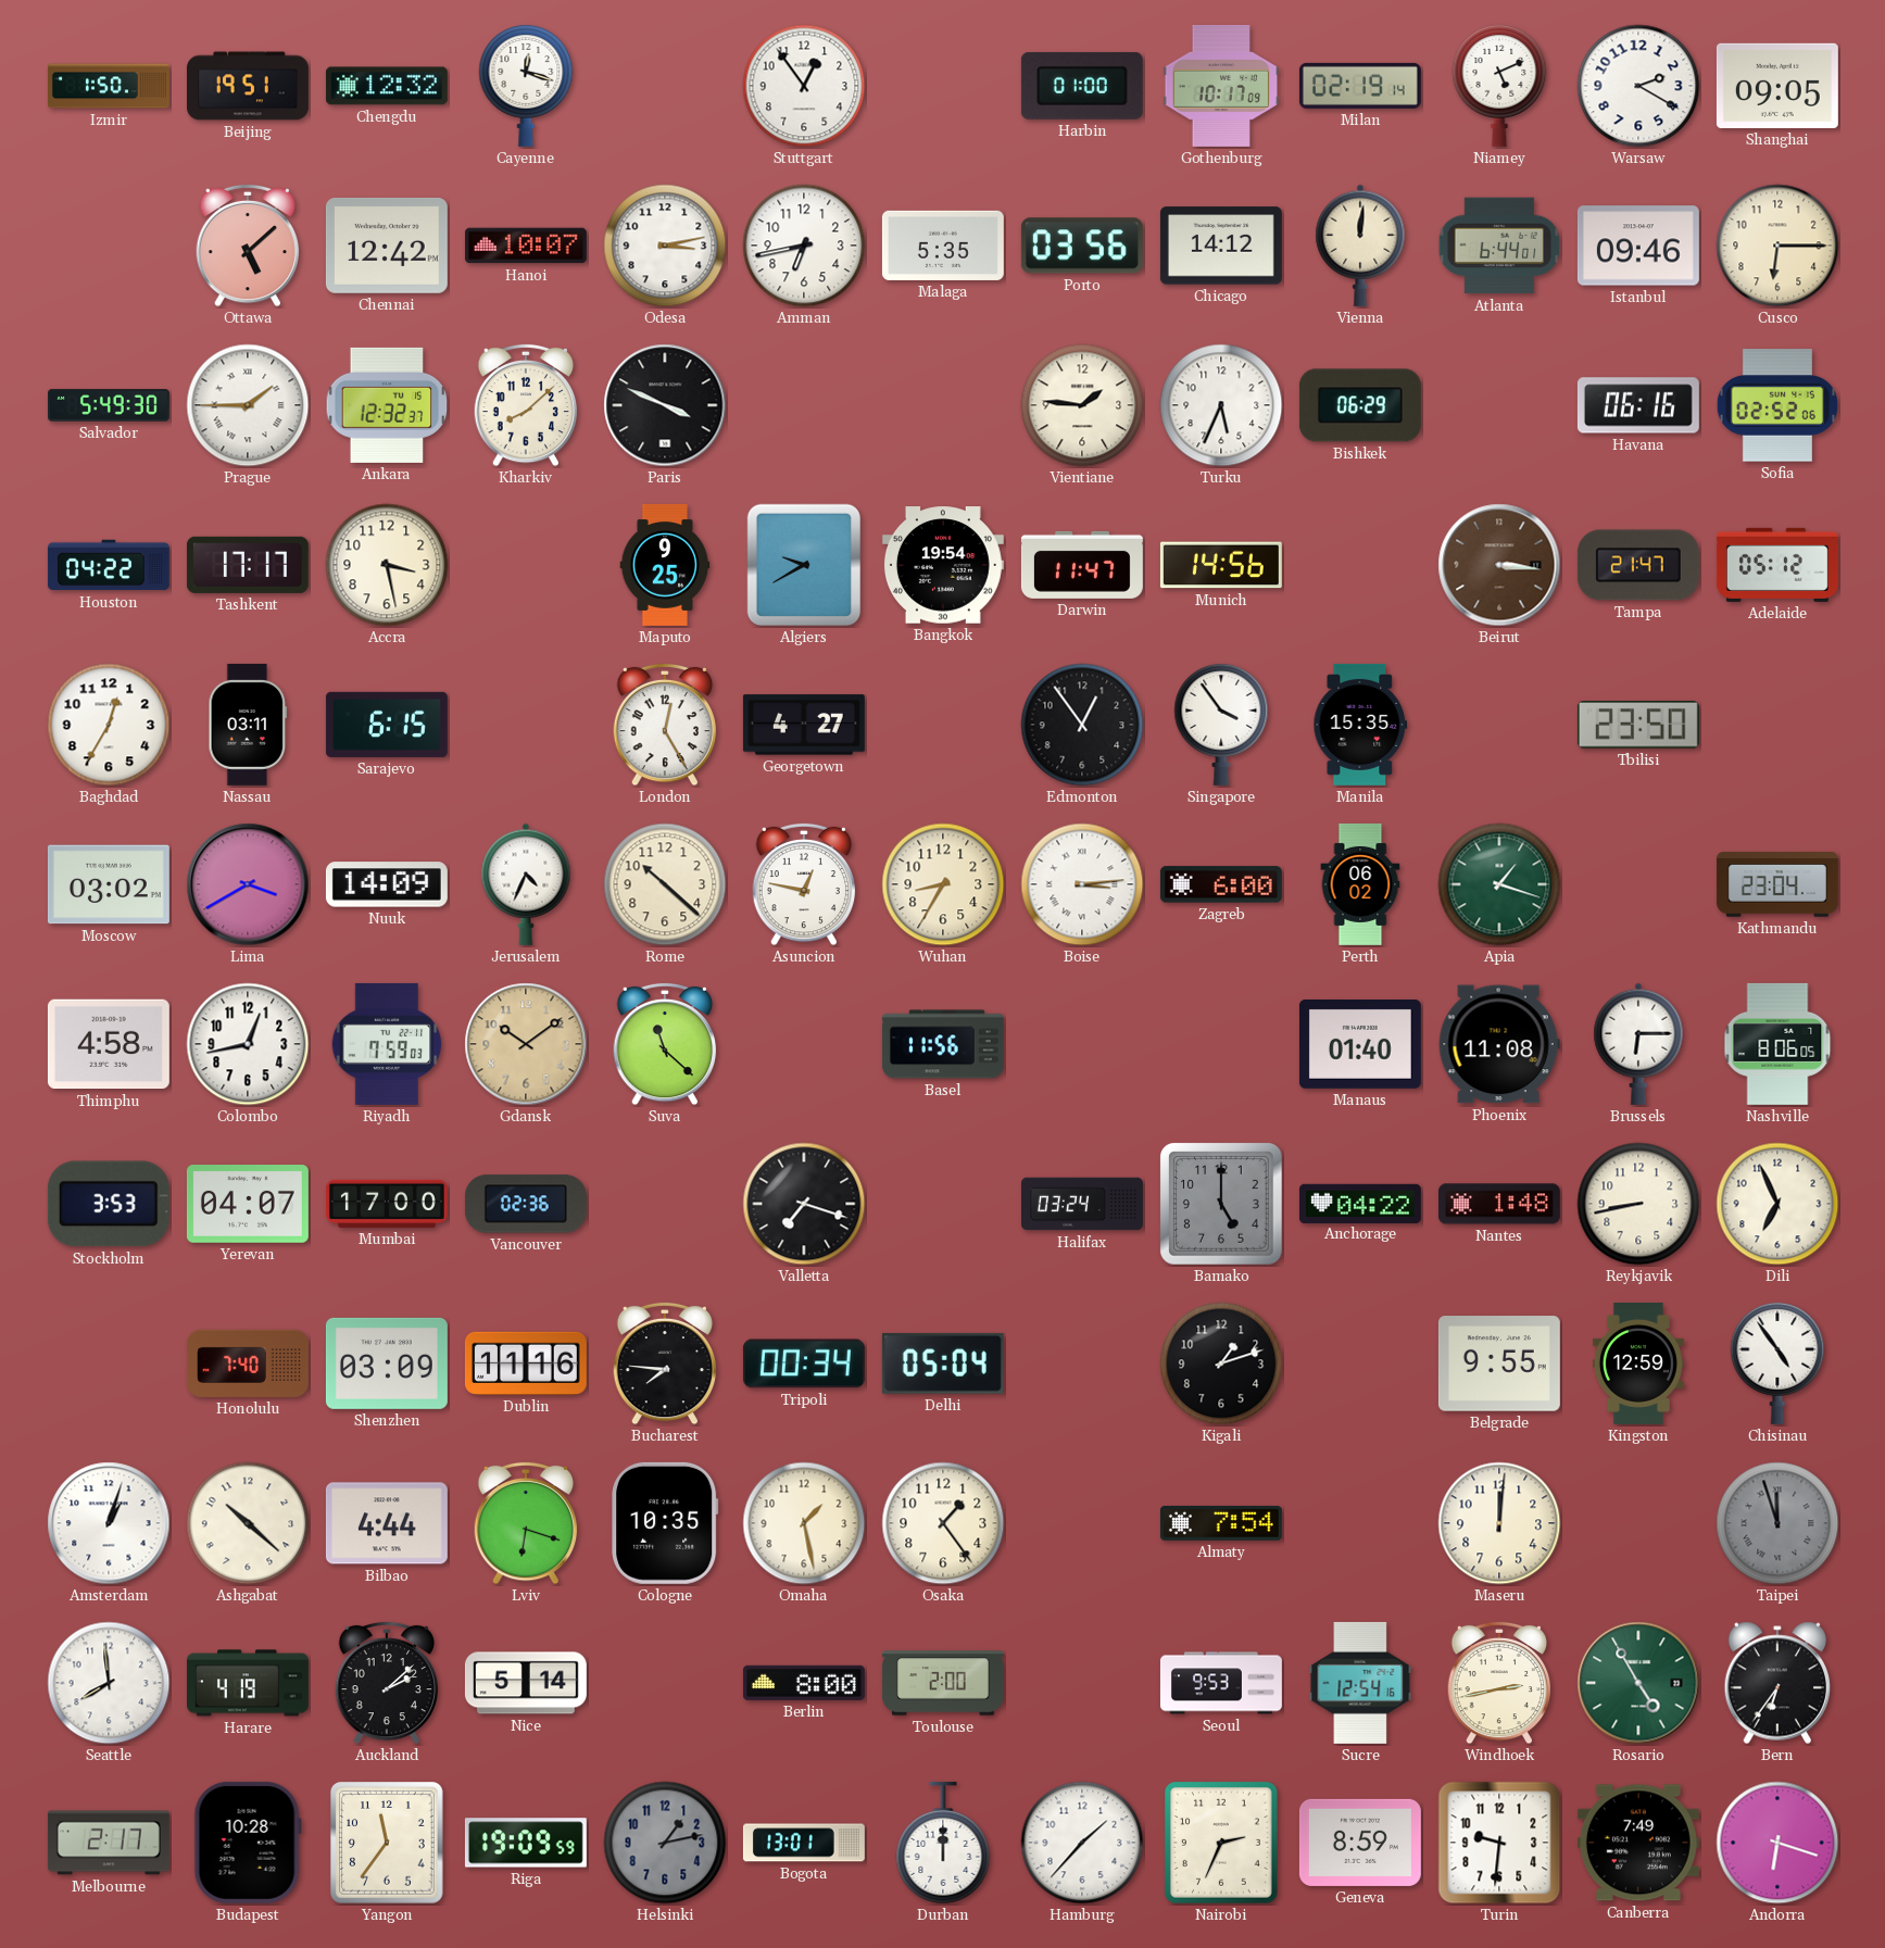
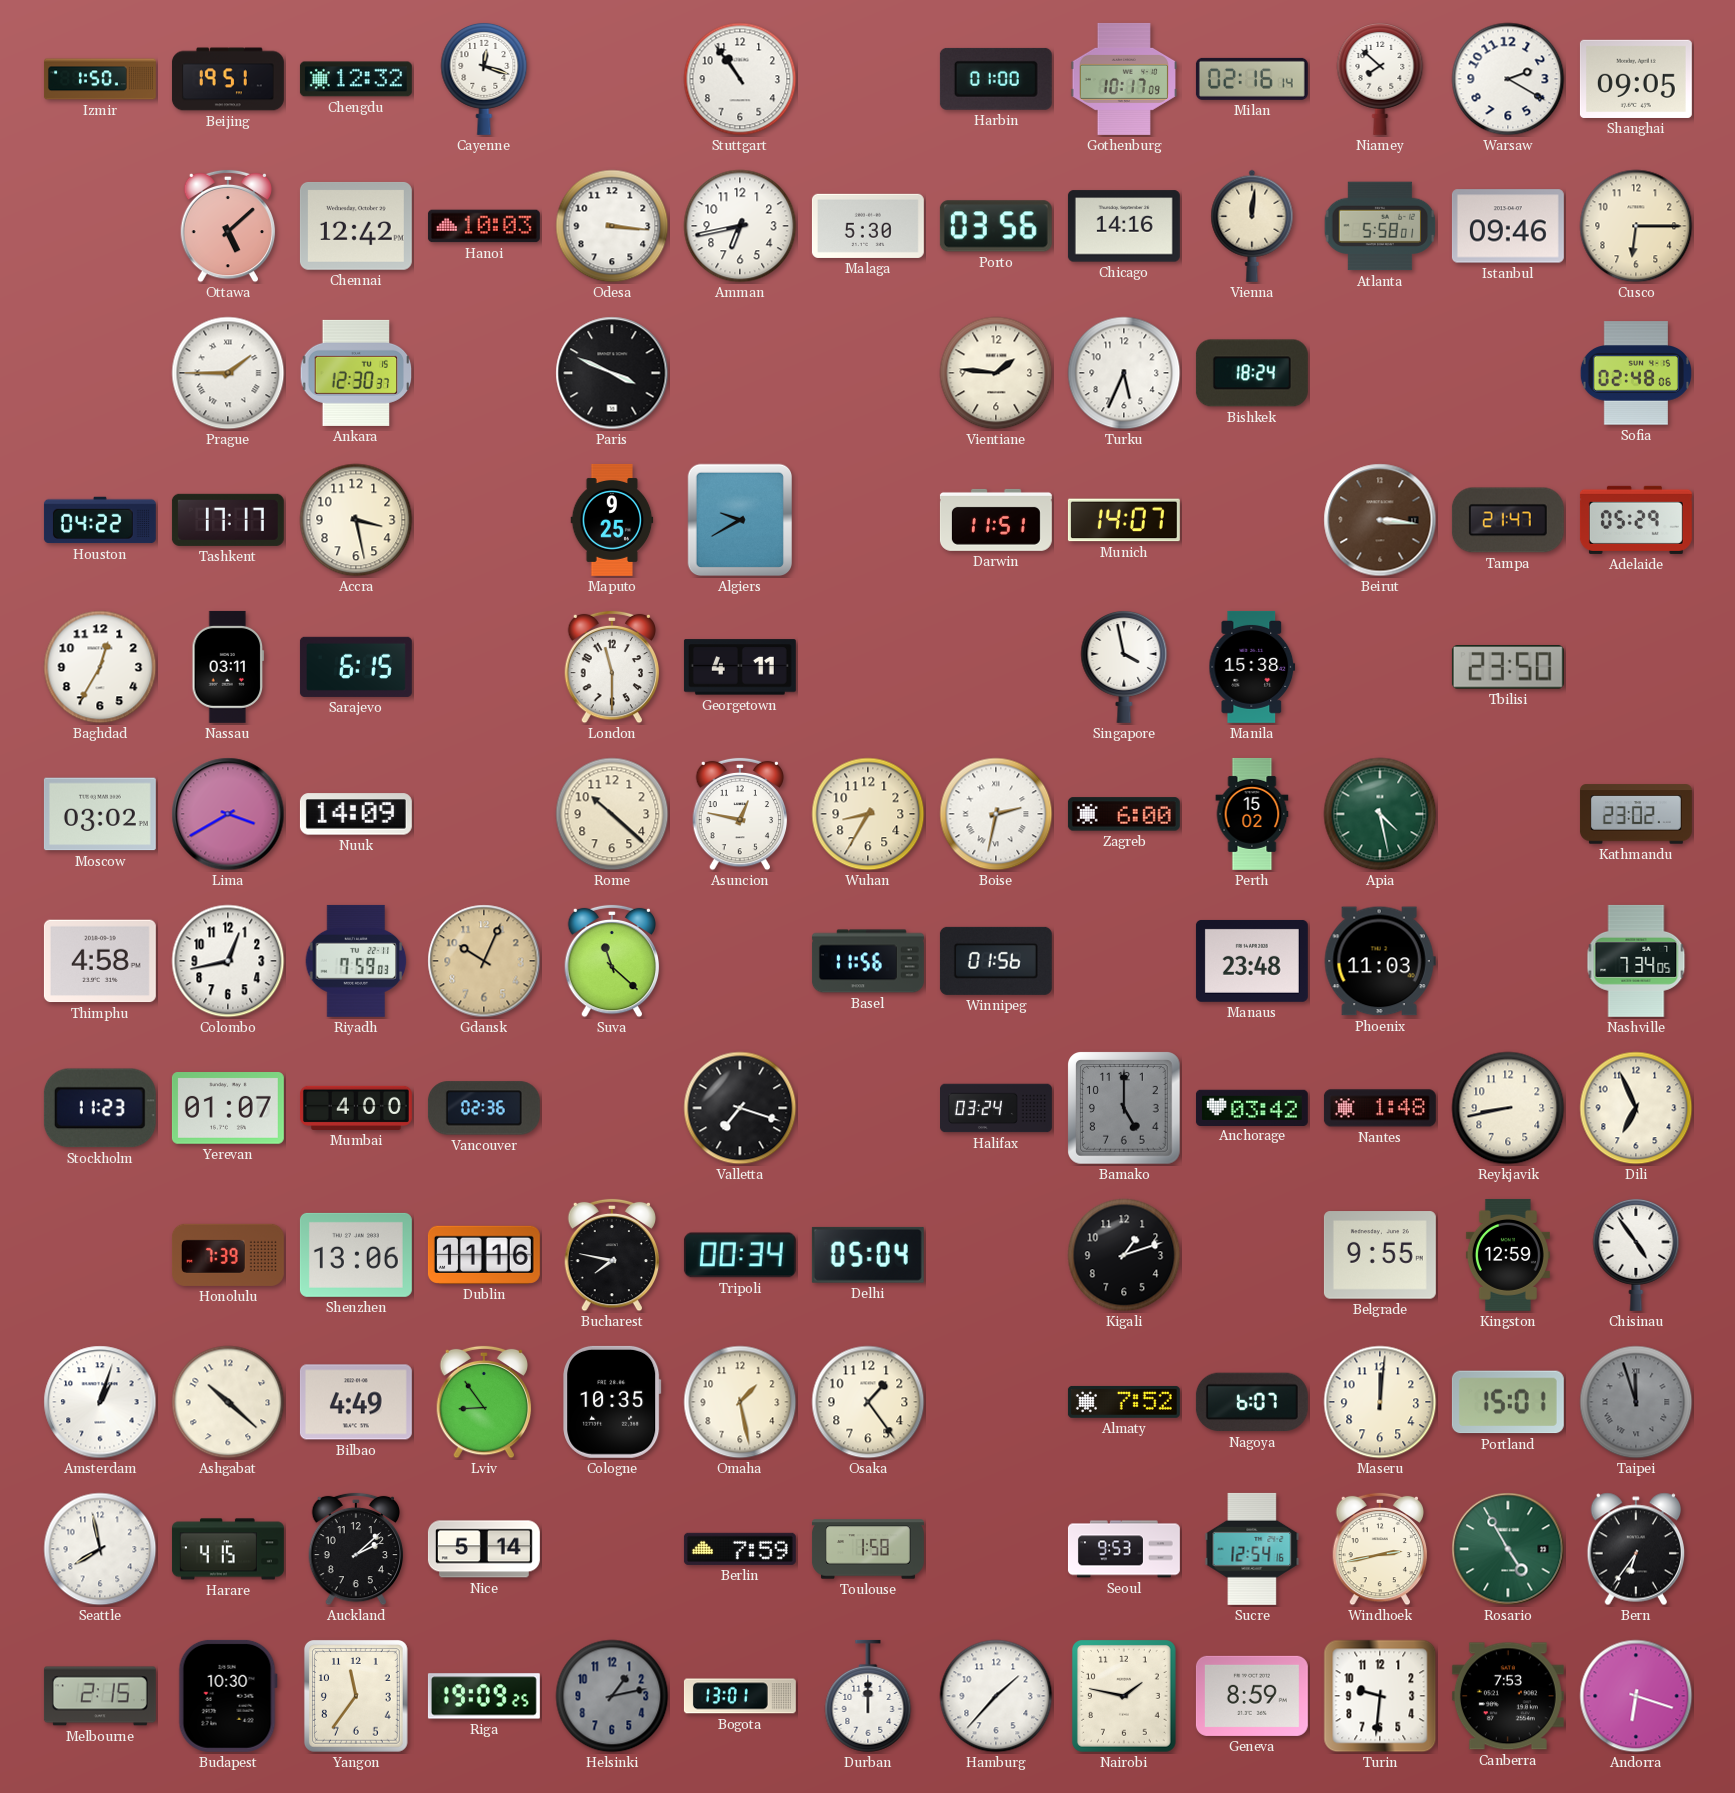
Stuttgart: 12:54 -> 10:54 (740, 79)
Milan: 02:19 -> 02:16 (1252, 79)
Niamey: 5:11 -> 7:52 (1380, 78)
Hanoi: 10:07 -> 10:03 (484, 226)
Odesa: 3:13 -> 3:16 (612, 226)
Malaga: 5:35 -> 5:30 (868, 226)
Chicago: 14:12 -> 14:16 (1124, 226)
Atlanta: 6:44 -> 5:58 (1380, 226)
Salvador: 5:49 -> none (109, 405)
Ankara: 12:32 -> 12:30 (356, 373)
Kharkiv: 8:08 -> none (526, 405)
Bishkek: 06:29 -> 18:24 (1252, 373)
Havana: 06:16 -> none (1638, 405)
Sofia: 02:52 -> 02:48 (1636, 373)
Bangkok: 19:54 -> none (943, 565)
Darwin: 11:47 -> 11:51 (996, 520)
Munich: 14:56 -> 14:07 (1124, 520)
Adelaide: 05:12 -> 05:29 (1636, 520)
London: 12:25 -> 11:30 (612, 667)
Georgetown: 4:27 -> 4:11 (740, 667)
Edmonton: 12:54 -> none (1082, 725)
Singapore: 3:54 -> 3:58 (1124, 666)
Manila: 15:35 -> 15:38 (1252, 667)
Jerusalem: 4:34 -> none (526, 884)
Boise: 3:14 -> 2:32 (996, 814)
Perth: 06:02 -> 15:02 (1252, 814)
Apia: 1:18 -> 4:28 (1380, 814)
Kathmandu: 23:04 -> 23:02 (1636, 814)
Gdansk: 10:09 -> 10:04 (484, 961)
Winnipeg: none -> 01:56 (996, 961)
Manaus: 01:40 -> 23:48 (1252, 961)
Phoenix: 11:08 -> 11:03 (1380, 961)
Brussels: 6:15 -> none (1638, 1044)
Nashville: 8:06 -> 7:34 (1636, 961)
Stockholm: 3:53 -> 11:23 (100, 1108)
Yerevan: 04:07 -> 01:07 (228, 1109)
Mumbai: 17:00 -> 4:00 (356, 1108)
Anchorage: 04:22 -> 03:42 (1252, 1107)
Honolulu: 7:40 -> 7:39 (228, 1255)
Shenzhen: 03:09 -> 13:06 (356, 1255)
Bucharest: 7:46 -> 7:47 (612, 1255)
Bilbao: 4:44 -> 4:49 (356, 1402)
Lviv: 6:18 -> 8:54 (484, 1402)
Almaty: 7:54 -> 7:52 (1124, 1402)
Nagoya: none -> 6:07 (1252, 1402)
Portland: none -> 15:01 (1508, 1402)
Seattle: 7:59 -> 7:58 (100, 1549)
Harare: 4:19 -> 4:15 (228, 1549)
Berlin: 8:00 -> 7:59 (740, 1549)
Toulouse: 2:00 -> 1:58 (868, 1549)
Melbourne: 2:17 -> 2:15 (100, 1696)
Budapest: 10:28 -> 10:30 (228, 1696)
Riga: 19:09:59 -> 19:09:25 (484, 1696)
Nairobi: 2:34 -> 1:47 (1124, 1697)
Canberra: 7:49 -> 7:53 (1508, 1696)
